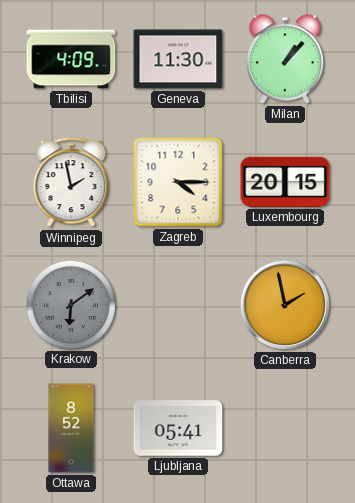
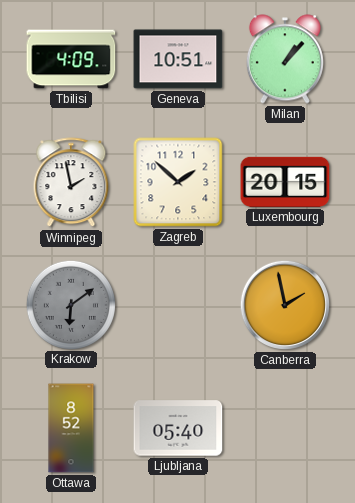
Geneva: 11:30 -> 10:51 (178, 59)
Zagreb: 4:15 -> 1:52 (178, 182)
Ljubljana: 05:41 -> 05:40 (178, 428)
